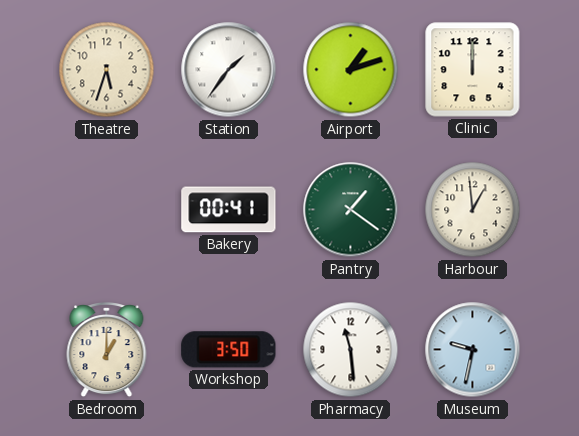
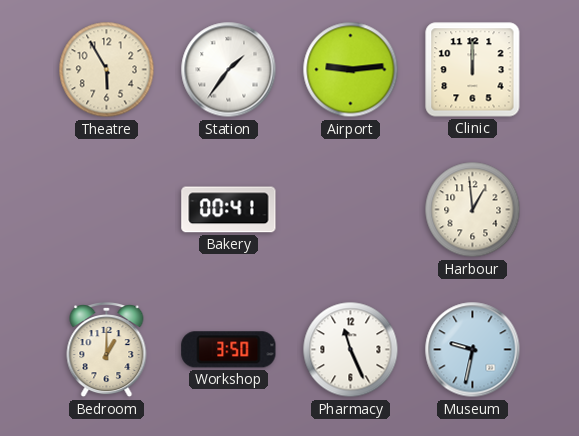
Theatre: 5:33 -> 5:55 (107, 70)
Airport: 1:12 -> 9:14 (351, 70)
Pantry: 1:21 -> none (351, 210)
Pharmacy: 11:29 -> 11:26 (351, 350)
